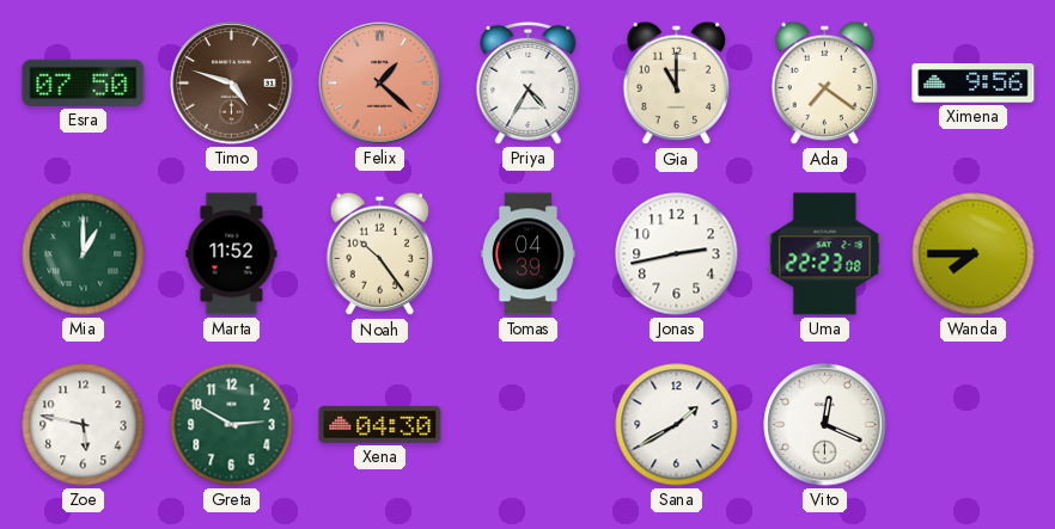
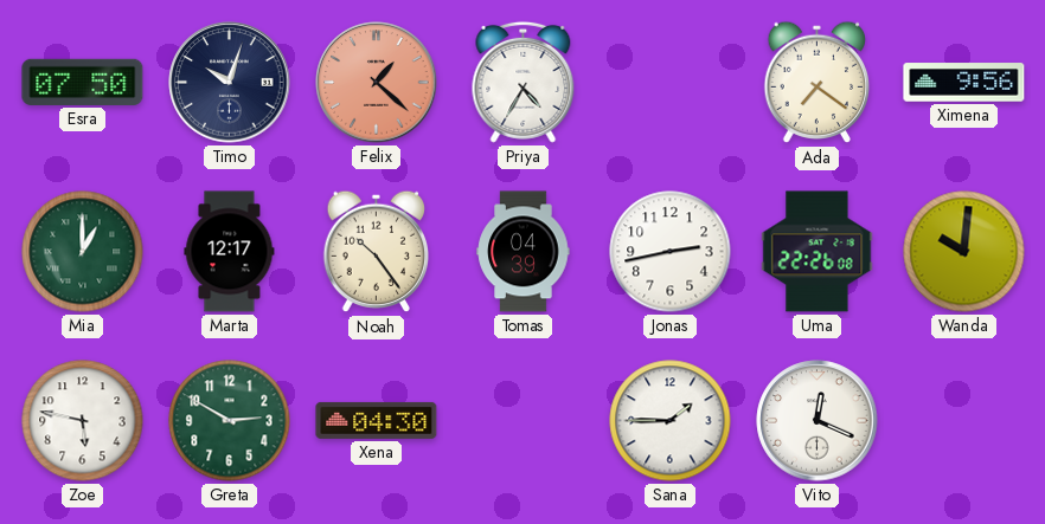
Timo: 4:48 -> 10:03 (230, 83)
Timo dial: brown -> navy (230, 83)
Gia: 11:00 -> none (677, 84)
Marta: 11:52 -> 12:17 (230, 252)
Uma: 22:23 -> 22:26 (818, 252)
Wanda: 7:45 -> 10:01 (964, 252)
Sana: 1:40 -> 1:45 (671, 421)
